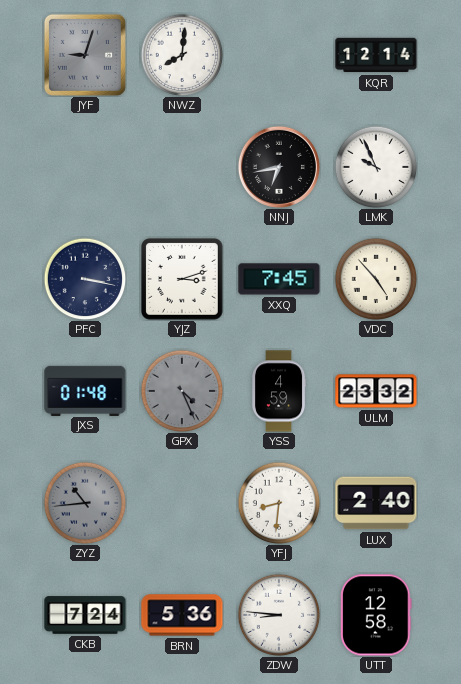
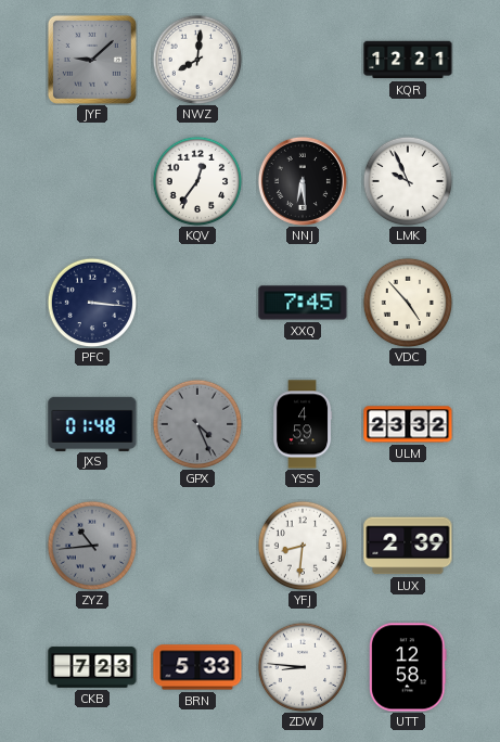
JYF: 9:03 -> 9:08 (92, 60)
KQR: 12:14 -> 12:21 (408, 60)
KQV: none -> 12:36 (197, 181)
NNJ: 6:43 -> 6:29 (303, 181)
PFC: 3:17 -> 3:16 (92, 303)
YJZ: 3:12 -> none (183, 280)
LUX: 2:40 -> 2:39 (408, 546)
CKB: 7:24 -> 7:23 (92, 667)
BRN: 5:36 -> 5:33 (197, 667)
